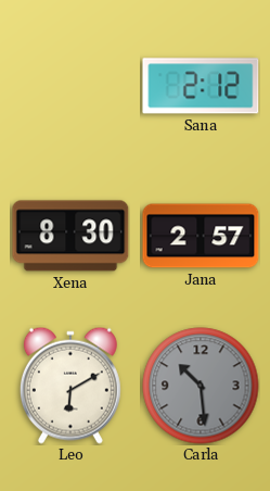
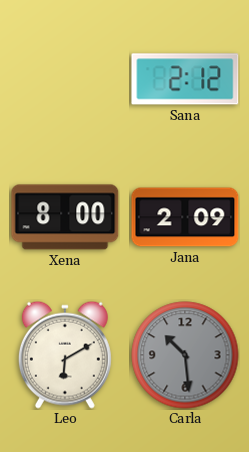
Xena: 8:30 -> 8:00 (65, 217)
Jana: 2:57 -> 2:09 (185, 217)
